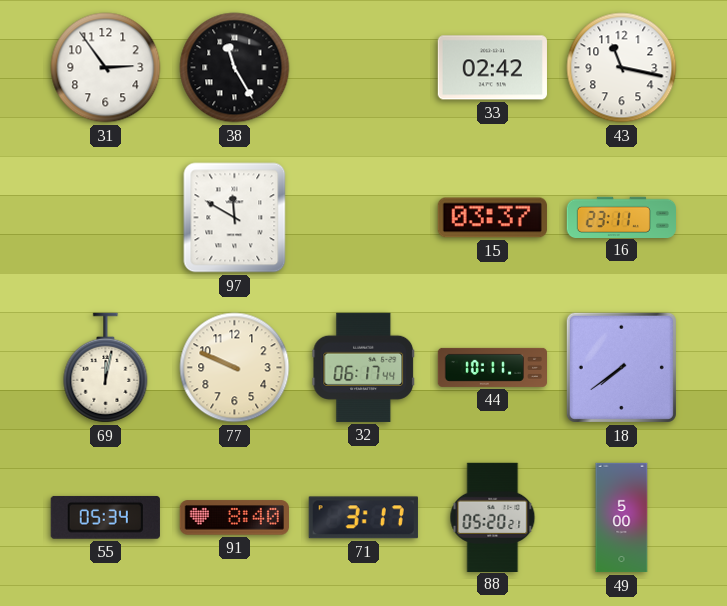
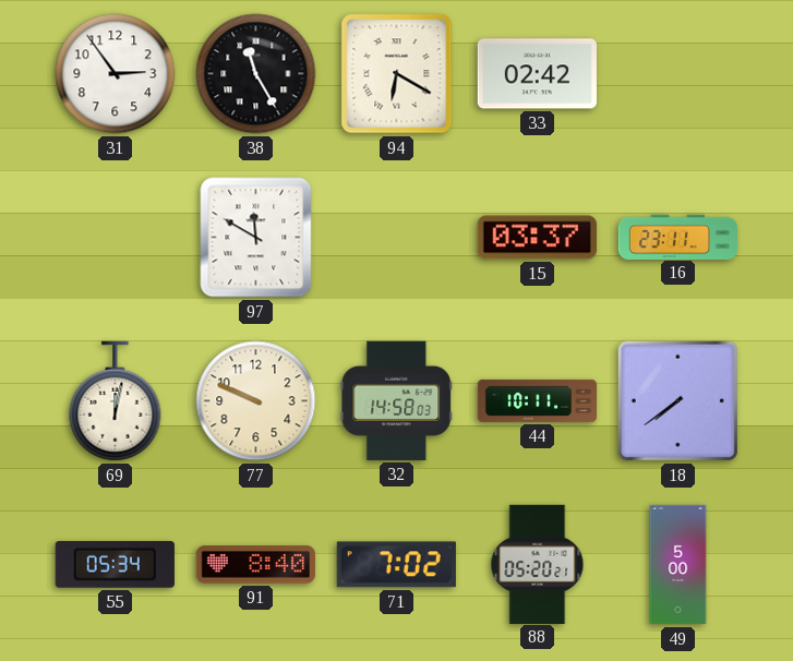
94: none -> 6:20 (397, 74)
43: 11:17 -> none (622, 68)
32: 06:17 -> 14:58 (397, 400)
71: 3:17 -> 7:02 (396, 565)
